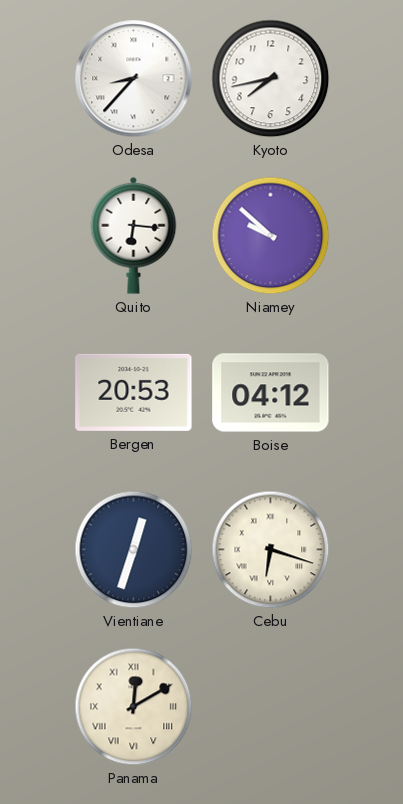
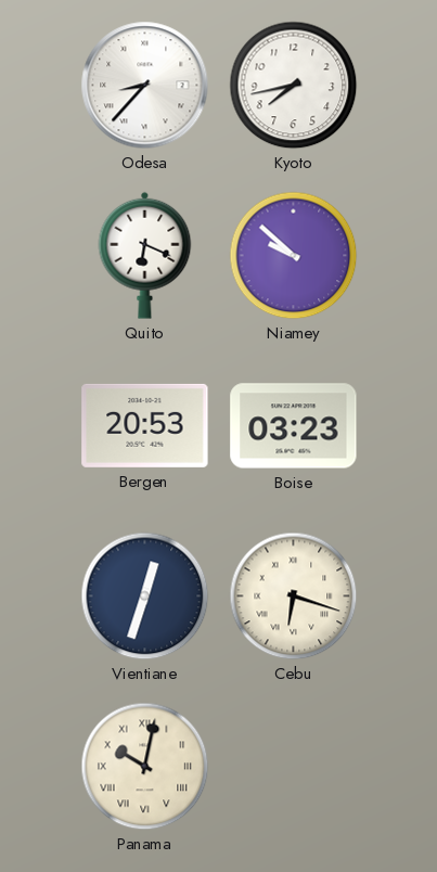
Quito: 6:16 -> 6:19 (145, 255)
Boise: 04:12 -> 03:23 (294, 426)
Panama: 12:10 -> 10:02 (145, 767)
